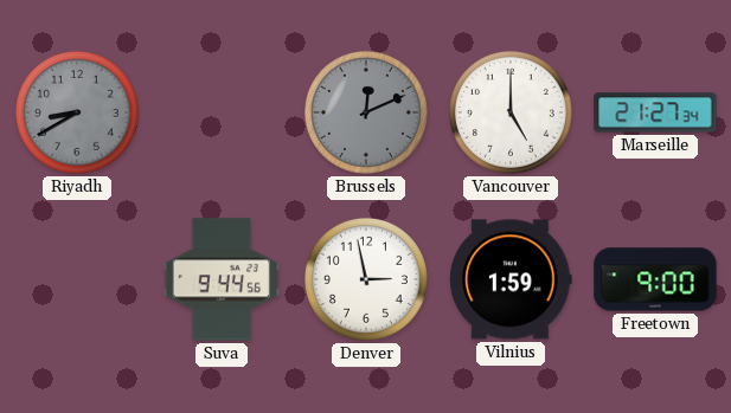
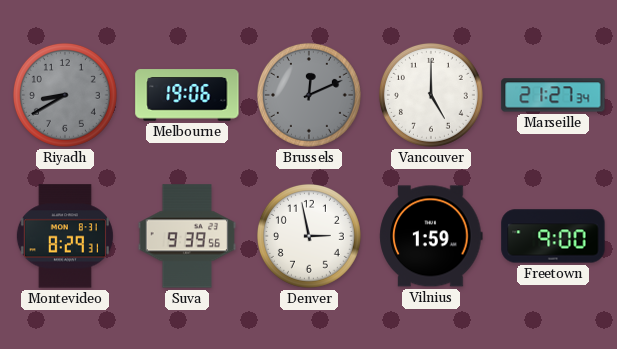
Melbourne: none -> 19:06 (187, 95)
Montevideo: none -> 8:29 (65, 236)
Suva: 9:44 -> 9:39 (187, 236)
